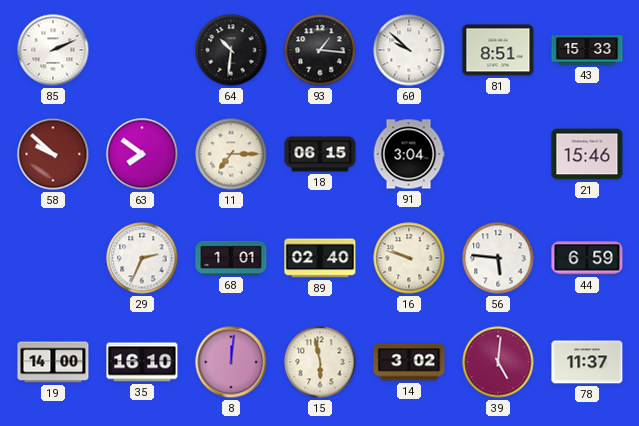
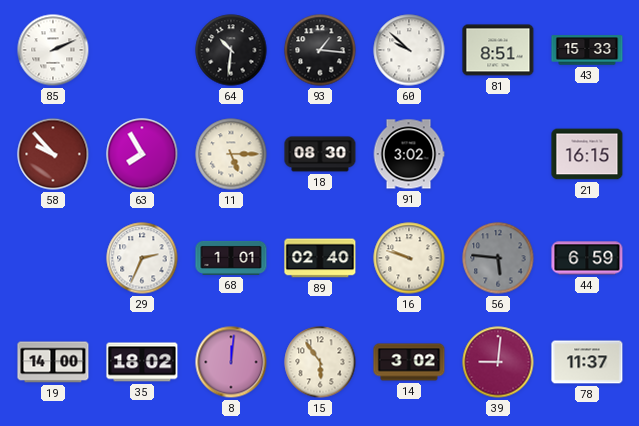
58: 9:52 -> 9:53 (53, 154)
63: 7:51 -> 7:55 (142, 154)
11: 7:15 -> 5:15 (231, 154)
18: 06:15 -> 08:30 (320, 154)
91: 3:04 -> 3:02 (409, 154)
21: 15:46 -> 16:15 (587, 154)
56 dial: white -> grey (498, 258)
35: 16:10 -> 18:02 (142, 362)
15: 5:58 -> 5:54 (320, 362)
39: 5:01 -> 9:01 (498, 362)
